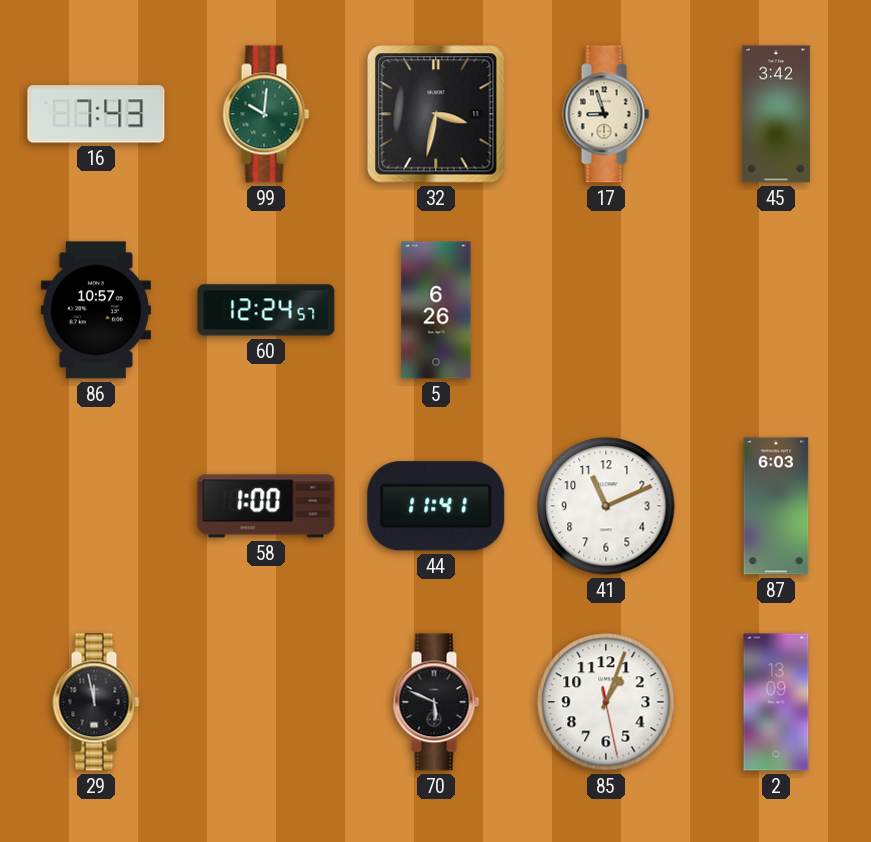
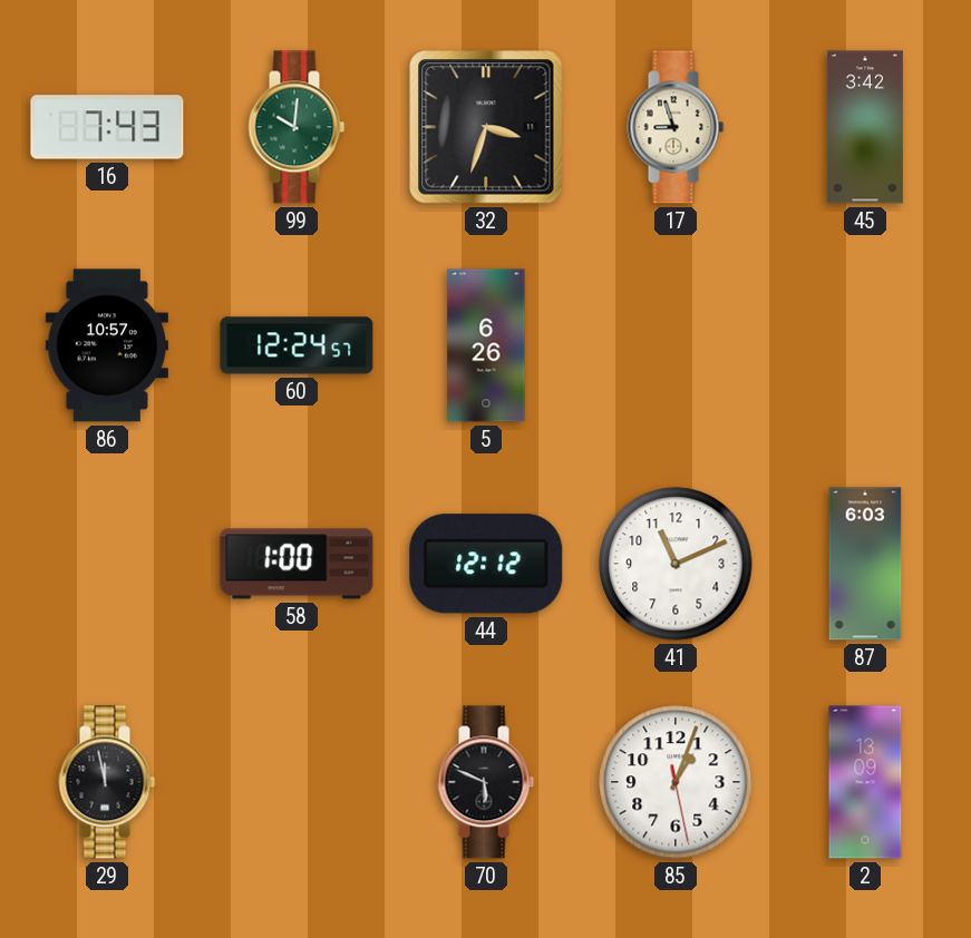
32: 3:32 -> 3:33 (486, 127)
44: 11:41 -> 12:12 (486, 564)
